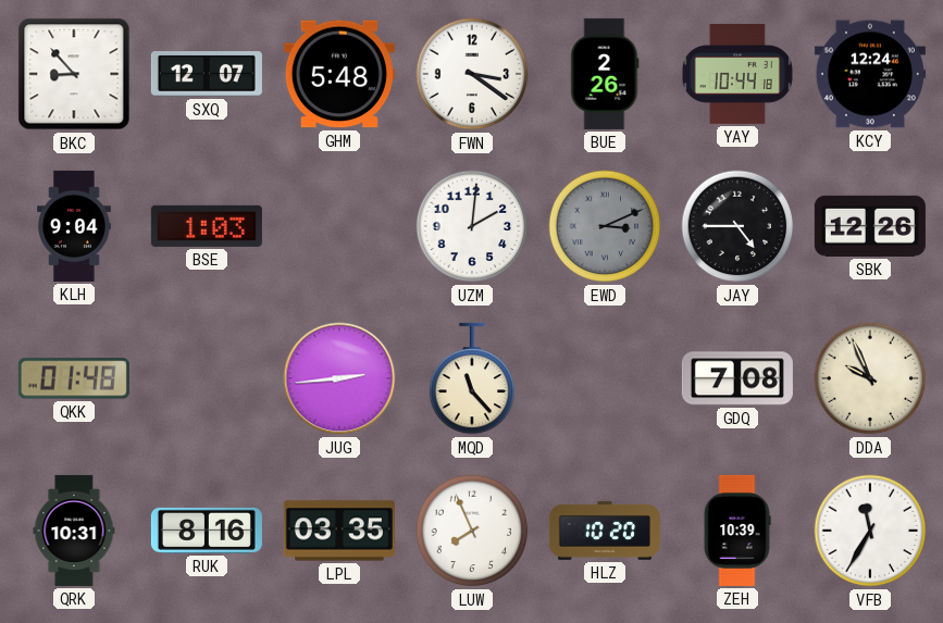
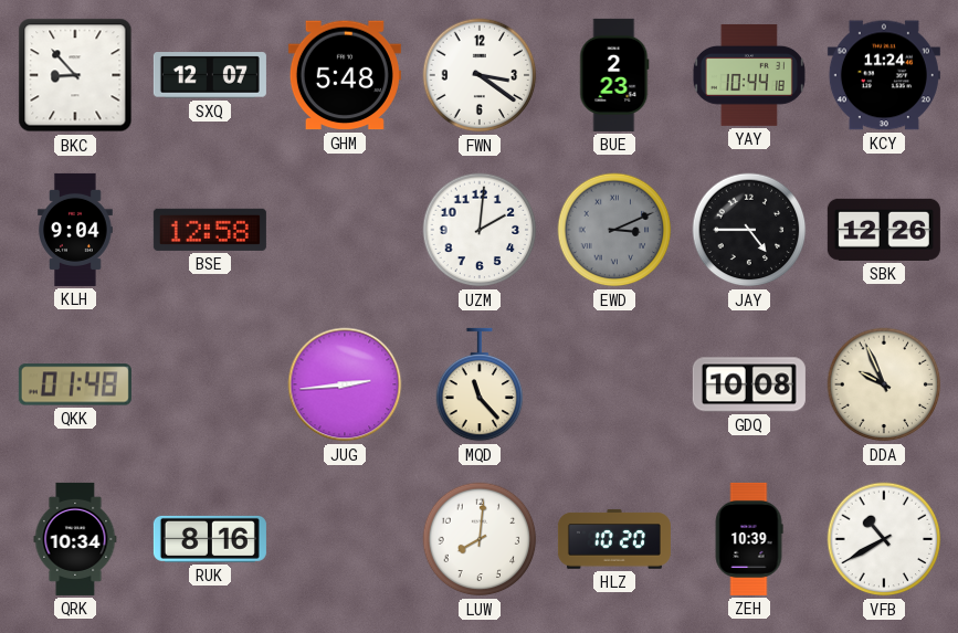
BUE: 2:26 -> 2:23 (614, 75)
KCY: 12:24 -> 11:24 (884, 75)
BSE: 1:03 -> 12:58 (210, 230)
GDQ: 7:08 -> 10:08 (749, 384)
QRK: 10:31 -> 10:34 (75, 539)
LPL: 03:35 -> none (339, 531)
LUW: 7:56 -> 8:01 (480, 539)
VFB: 11:35 -> 10:40 (884, 539)
